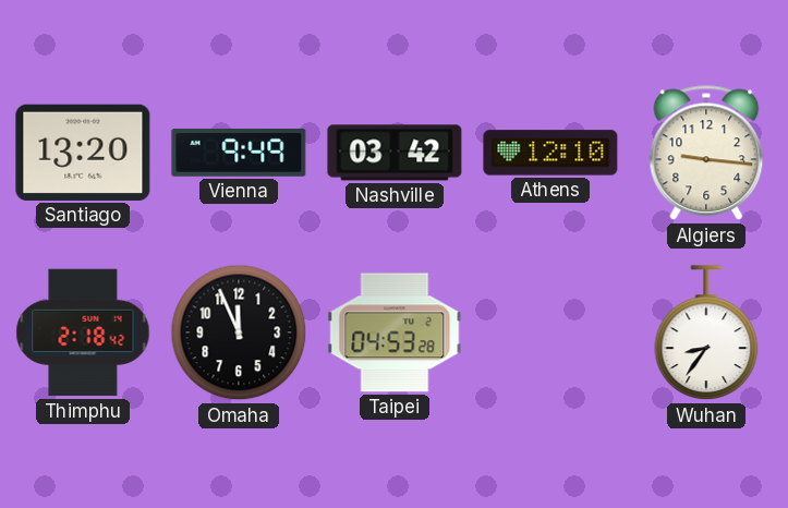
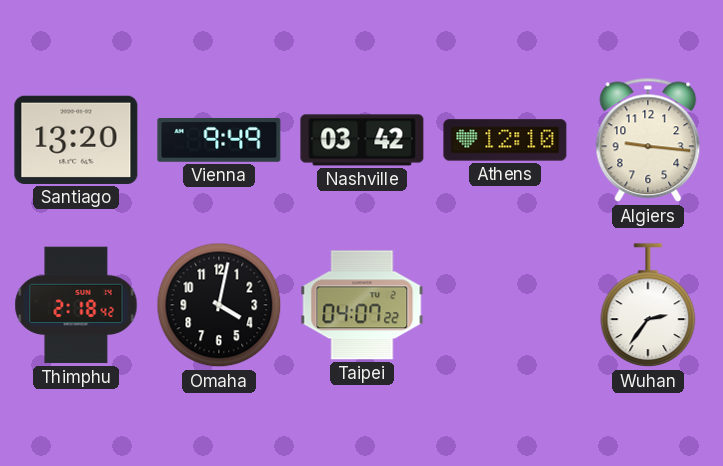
Omaha: 11:56 -> 4:02 (219, 305)
Taipei: 04:53 -> 04:07 (362, 305)
Wuhan: 8:36 -> 2:36 (648, 306)
